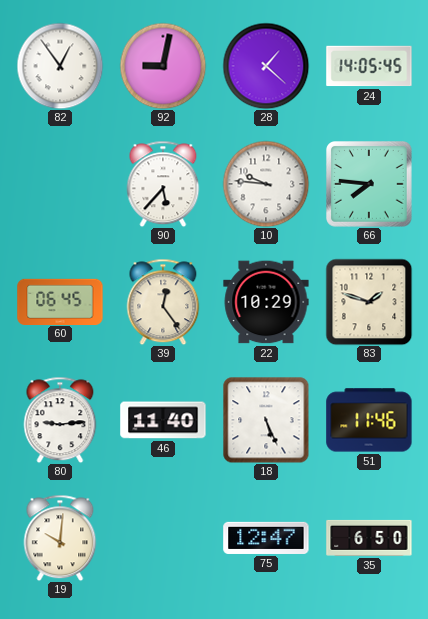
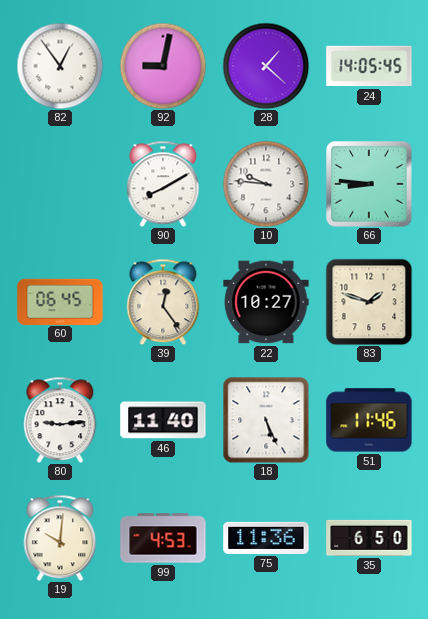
90: 5:37 -> 8:10 (163, 184)
66: 7:46 -> 8:46 (370, 185)
22: 10:29 -> 10:27 (266, 302)
99: none -> 4:53 (163, 538)
75: 12:47 -> 11:36 (266, 538)
